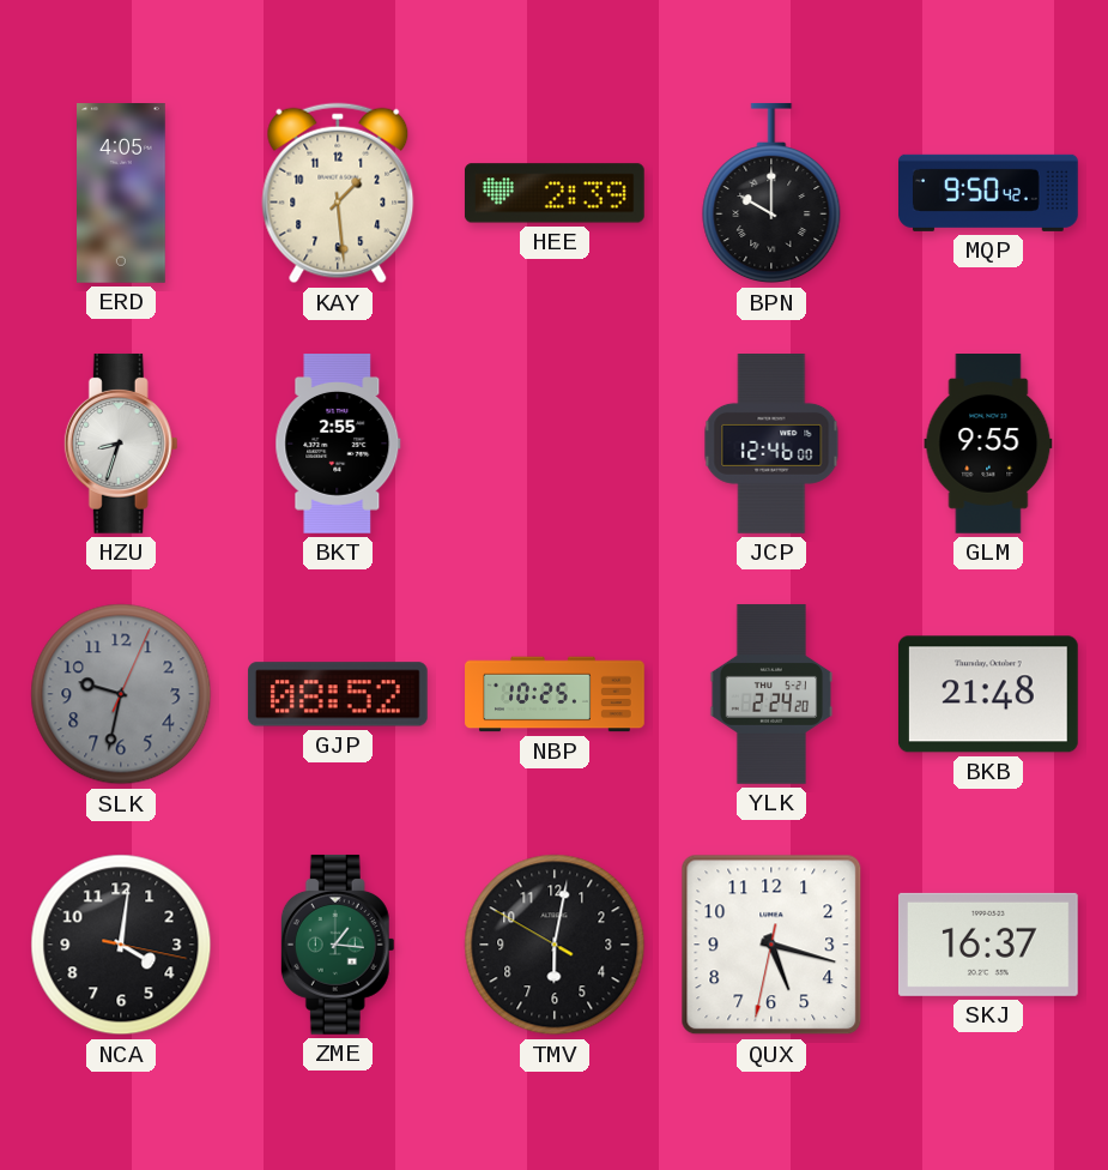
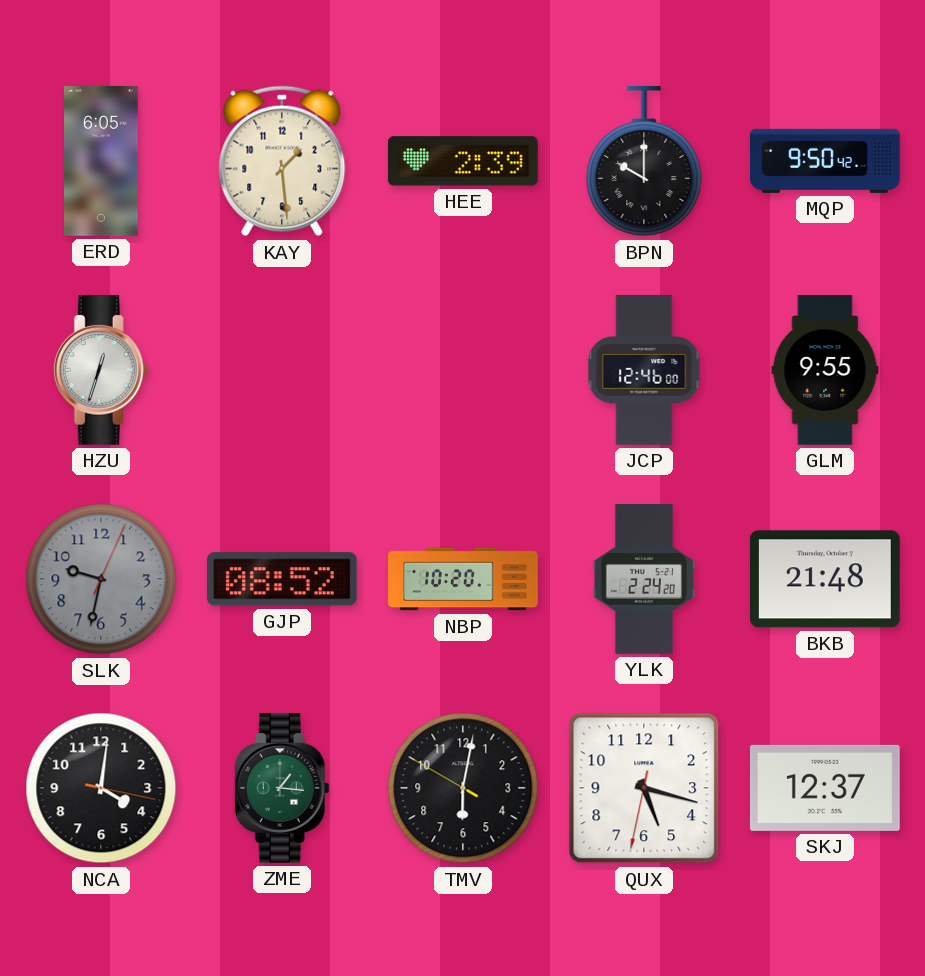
ERD: 4:05 -> 6:05 (102, 162)
HZU: 8:33 -> 12:33 (101, 370)
BKT: 2:55 -> none (338, 445)
NBP: 10:25 -> 10:20 (463, 579)
SKJ: 16:37 -> 12:37 (825, 788)
